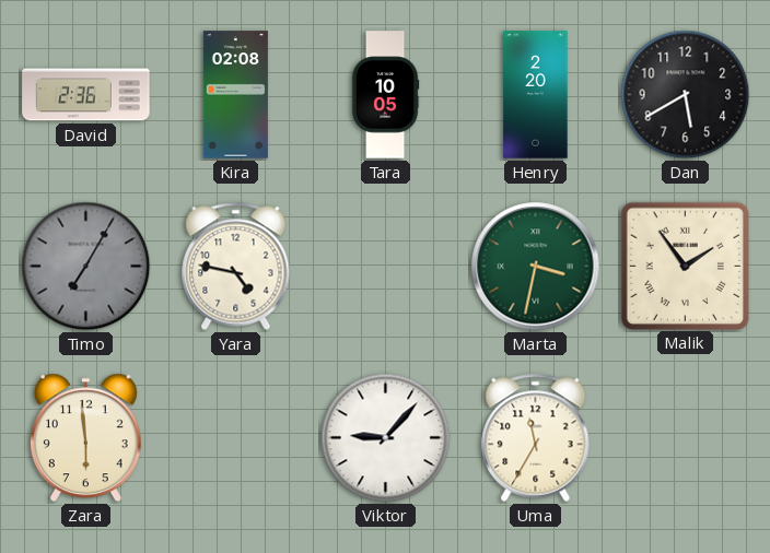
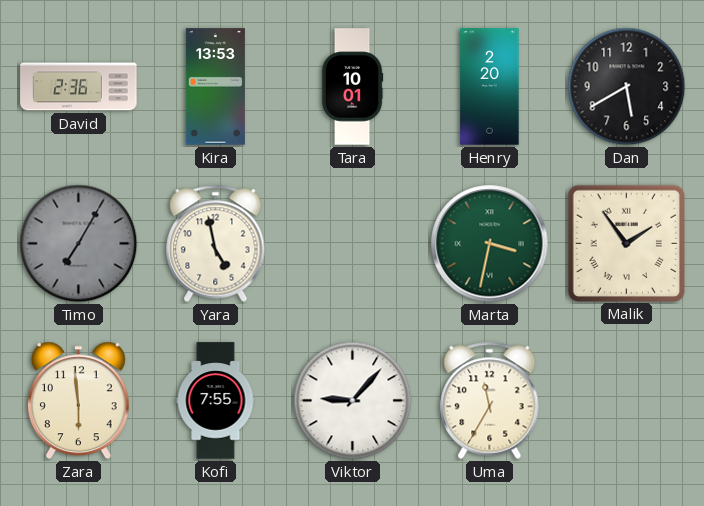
Kira: 02:08 -> 13:53 (215, 87)
Tara: 10:05 -> 10:01 (352, 87)
Yara: 4:47 -> 4:58 (216, 243)
Kofi: none -> 7:55 (216, 401)
